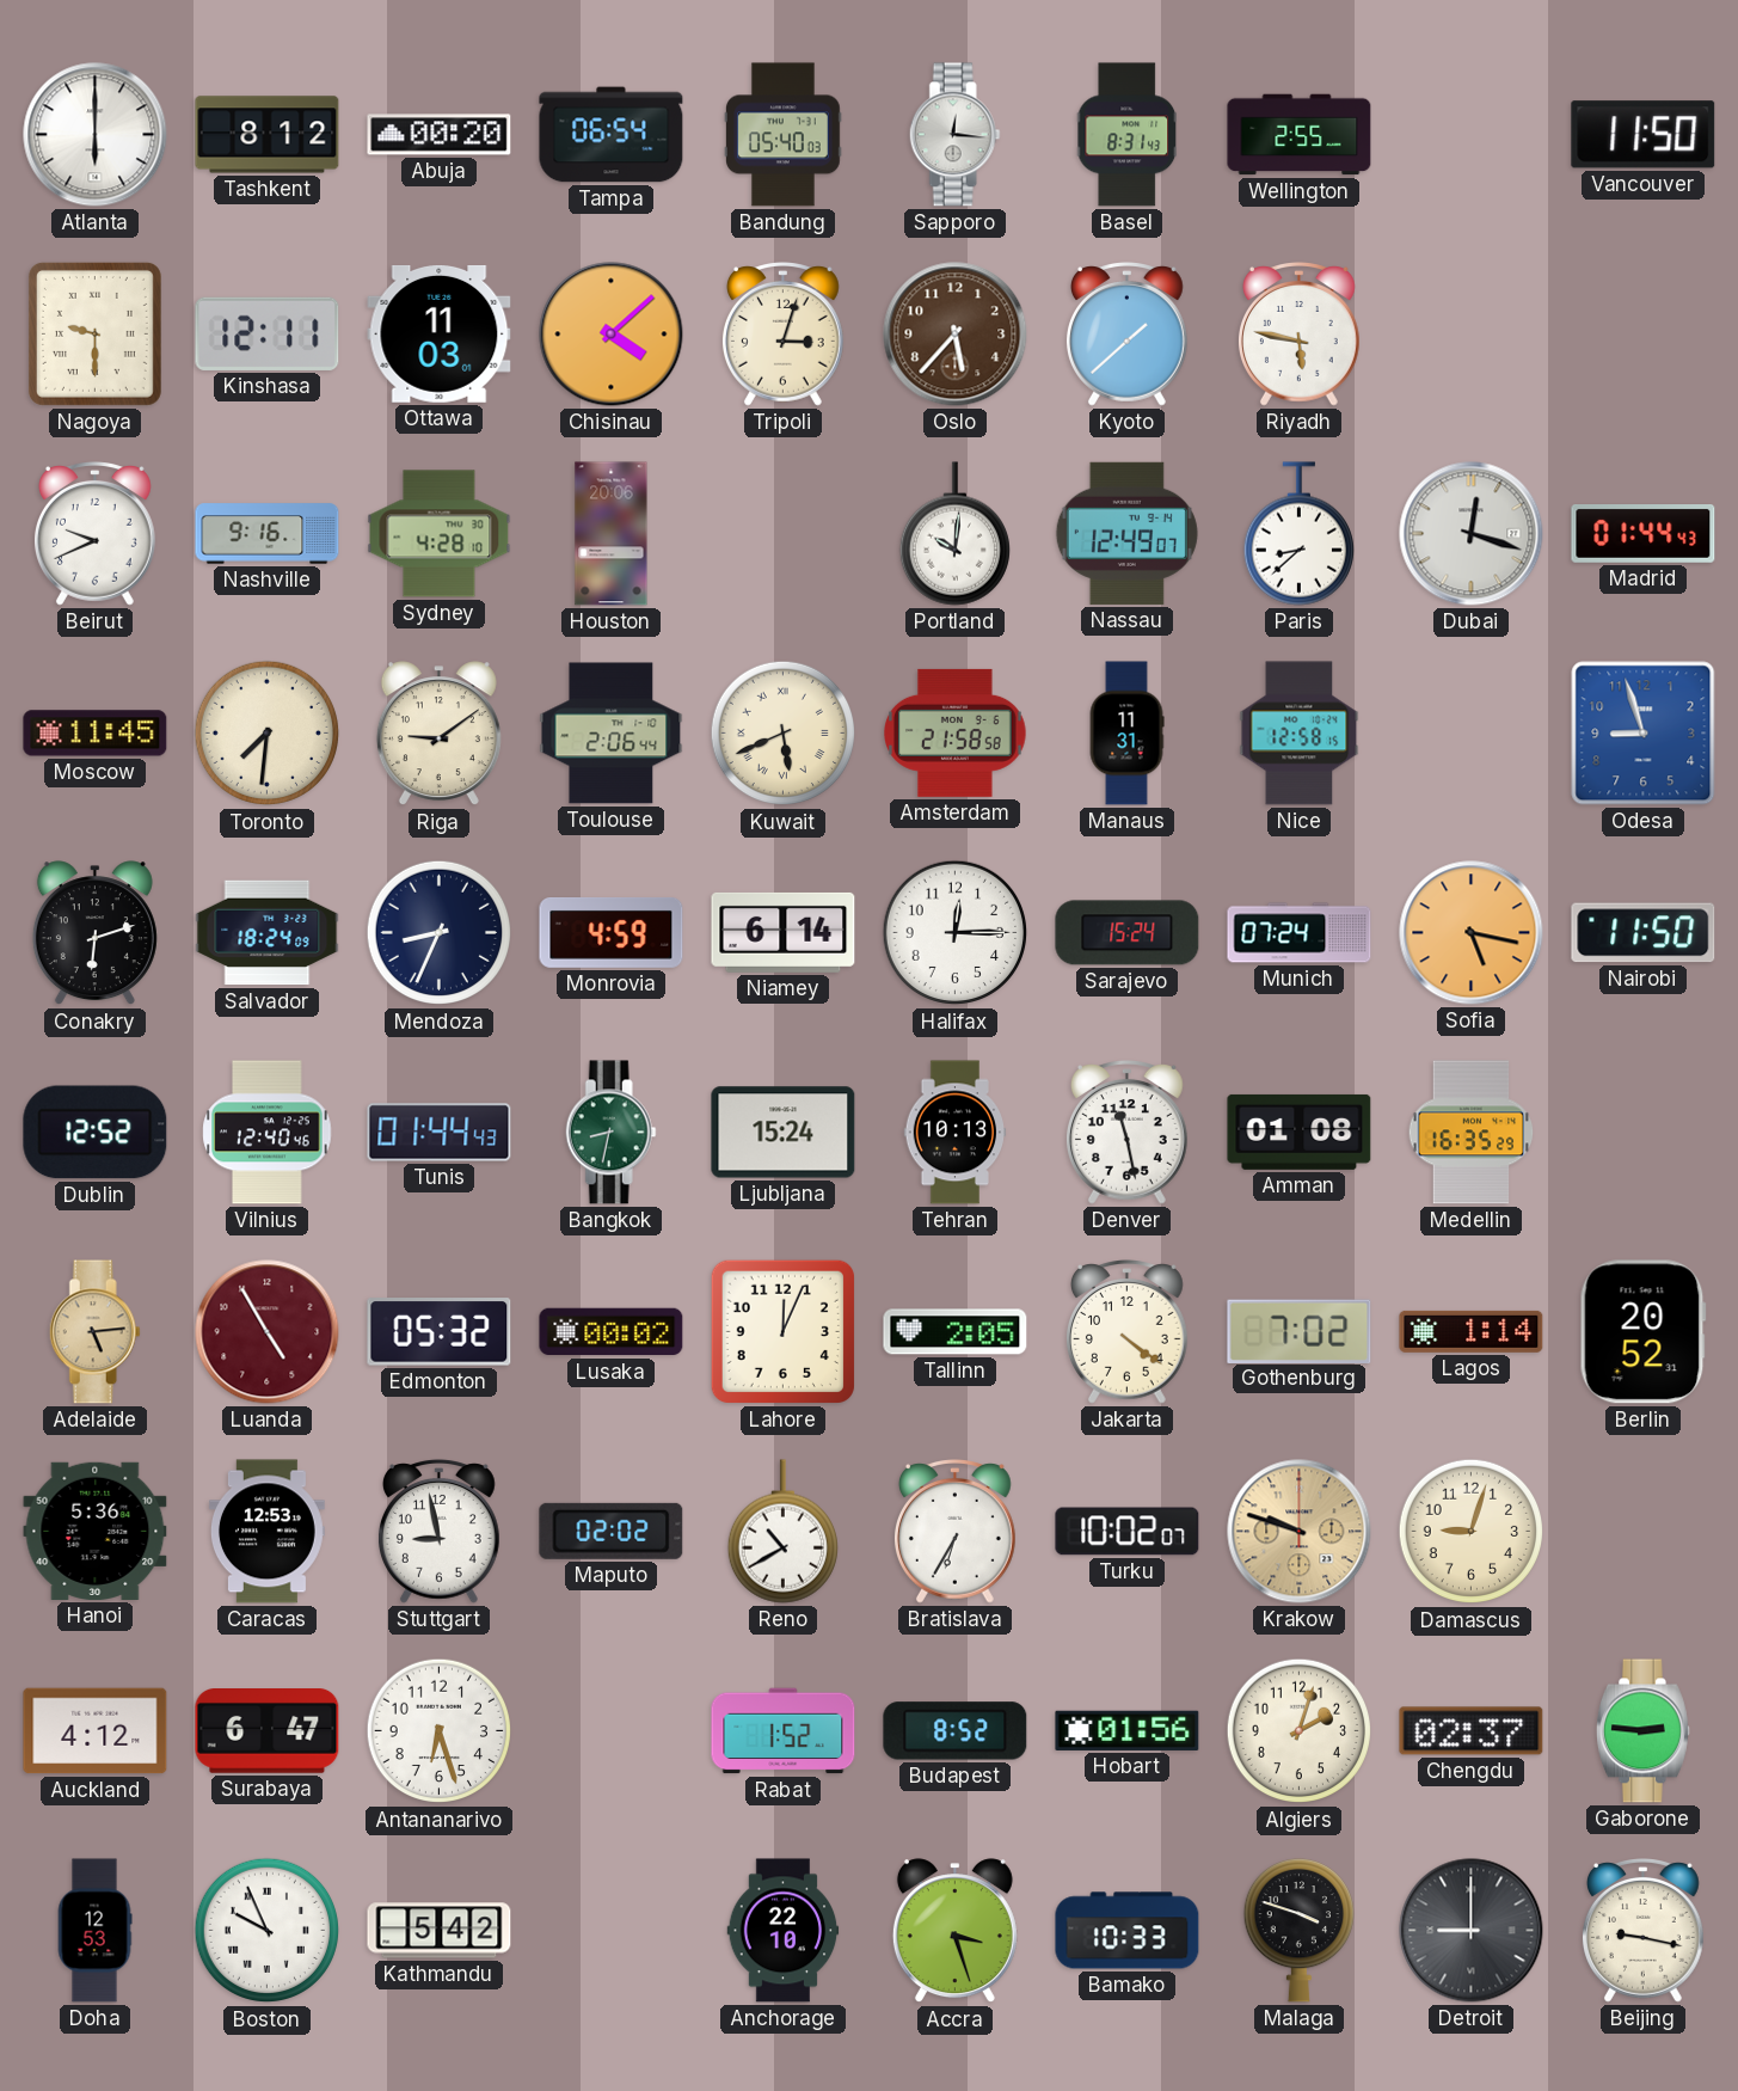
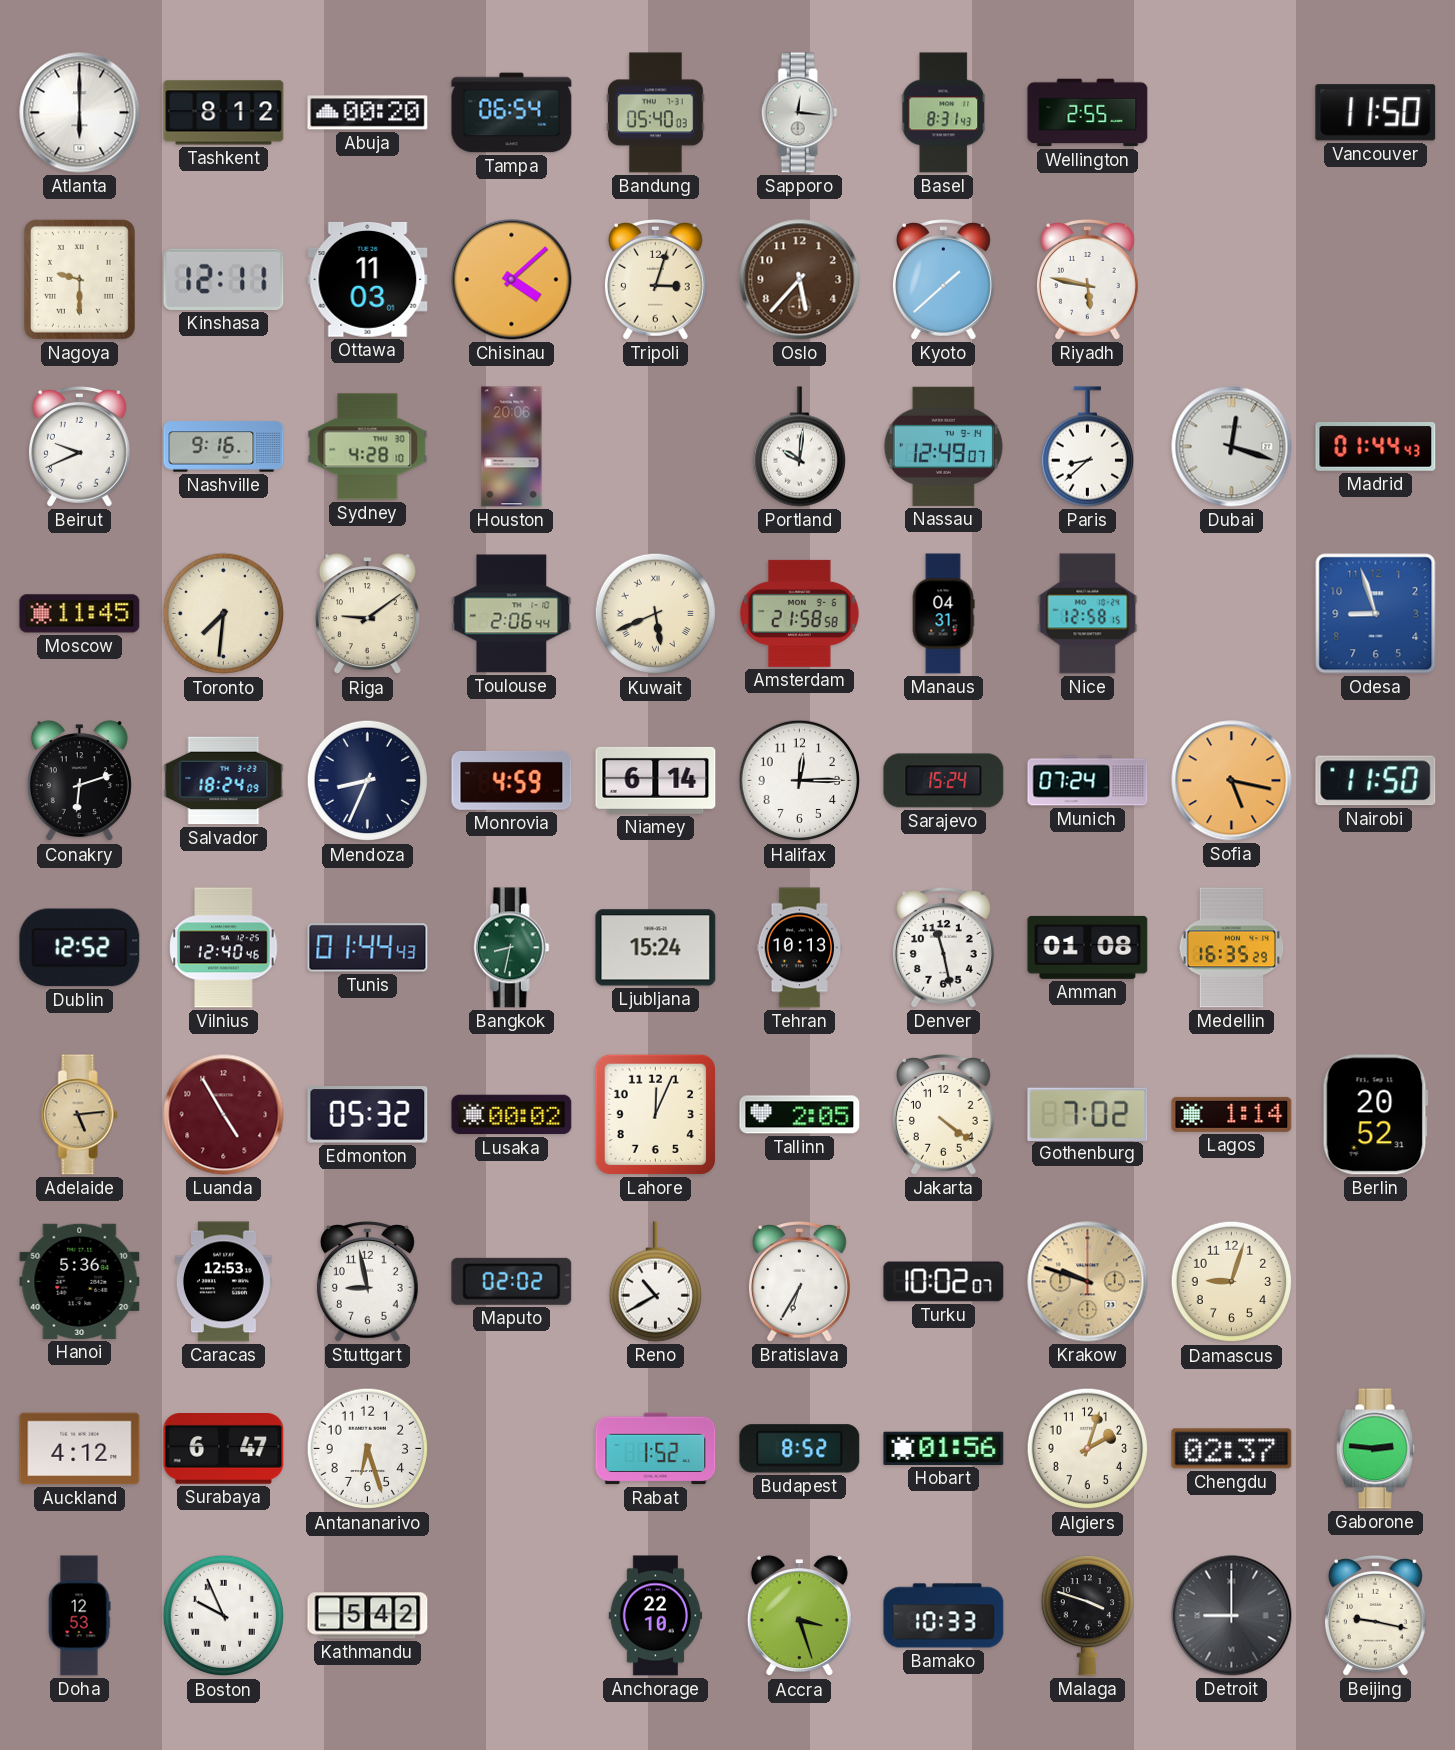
Manaus: 11:31 -> 04:31 (943, 614)
